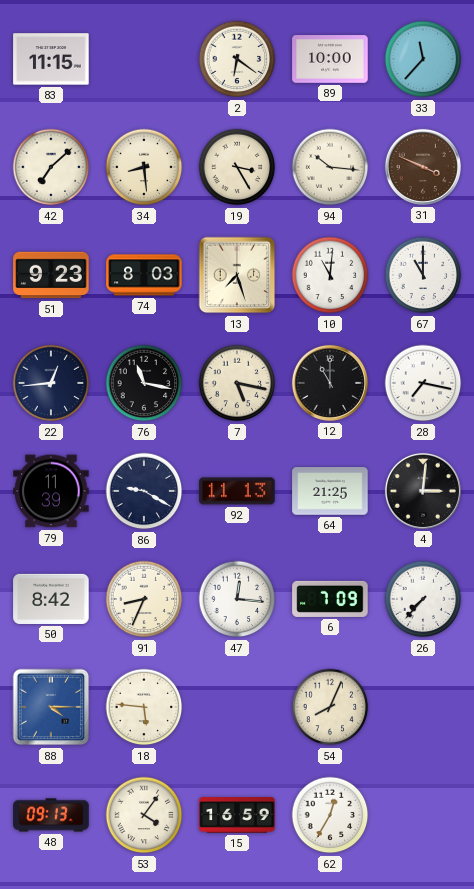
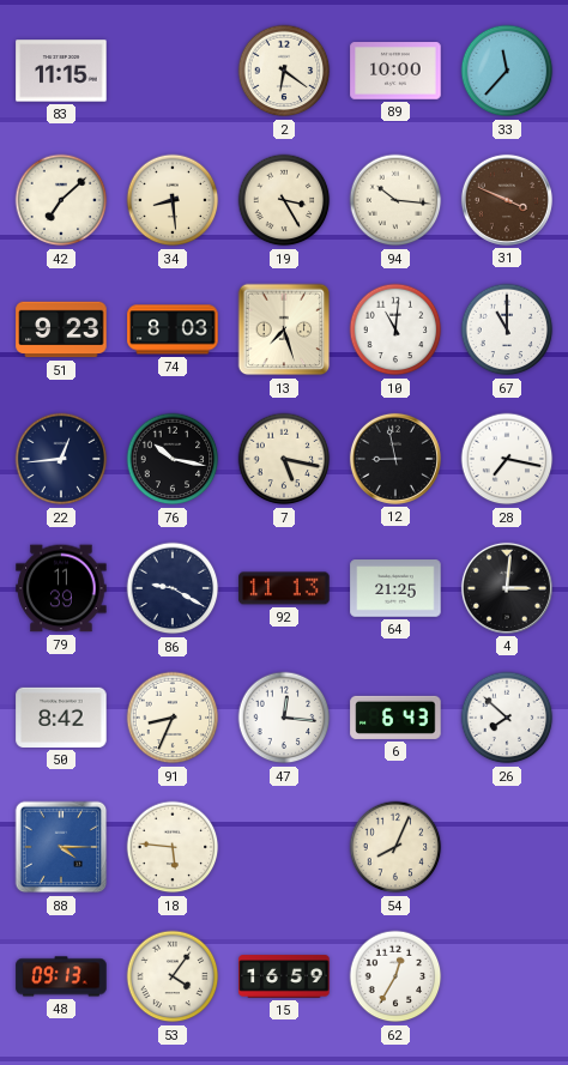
76: 11:17 -> 10:17 (173, 459)
12: 11:00 -> 8:58 (395, 459)
6: 7:09 -> 6:43 (395, 718)
26: 7:37 -> 7:52 (507, 718)
